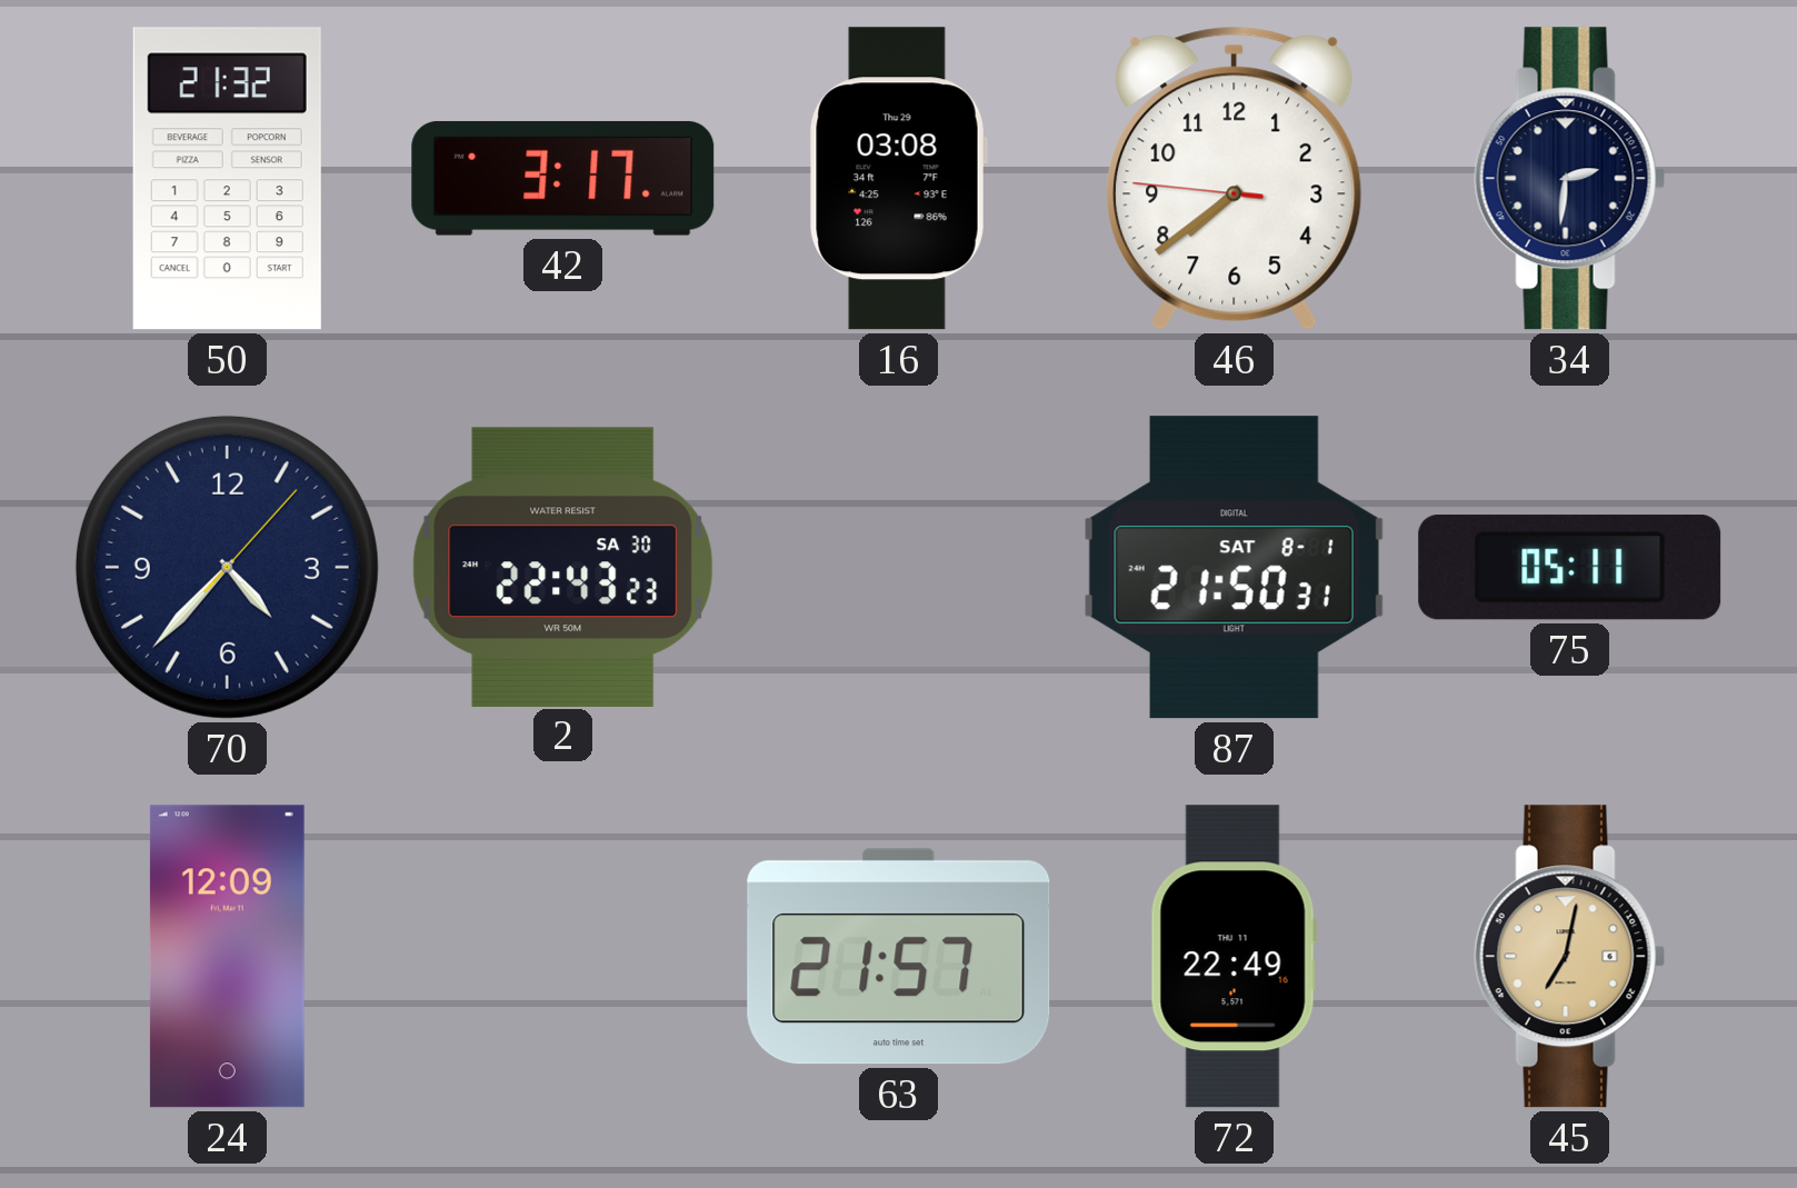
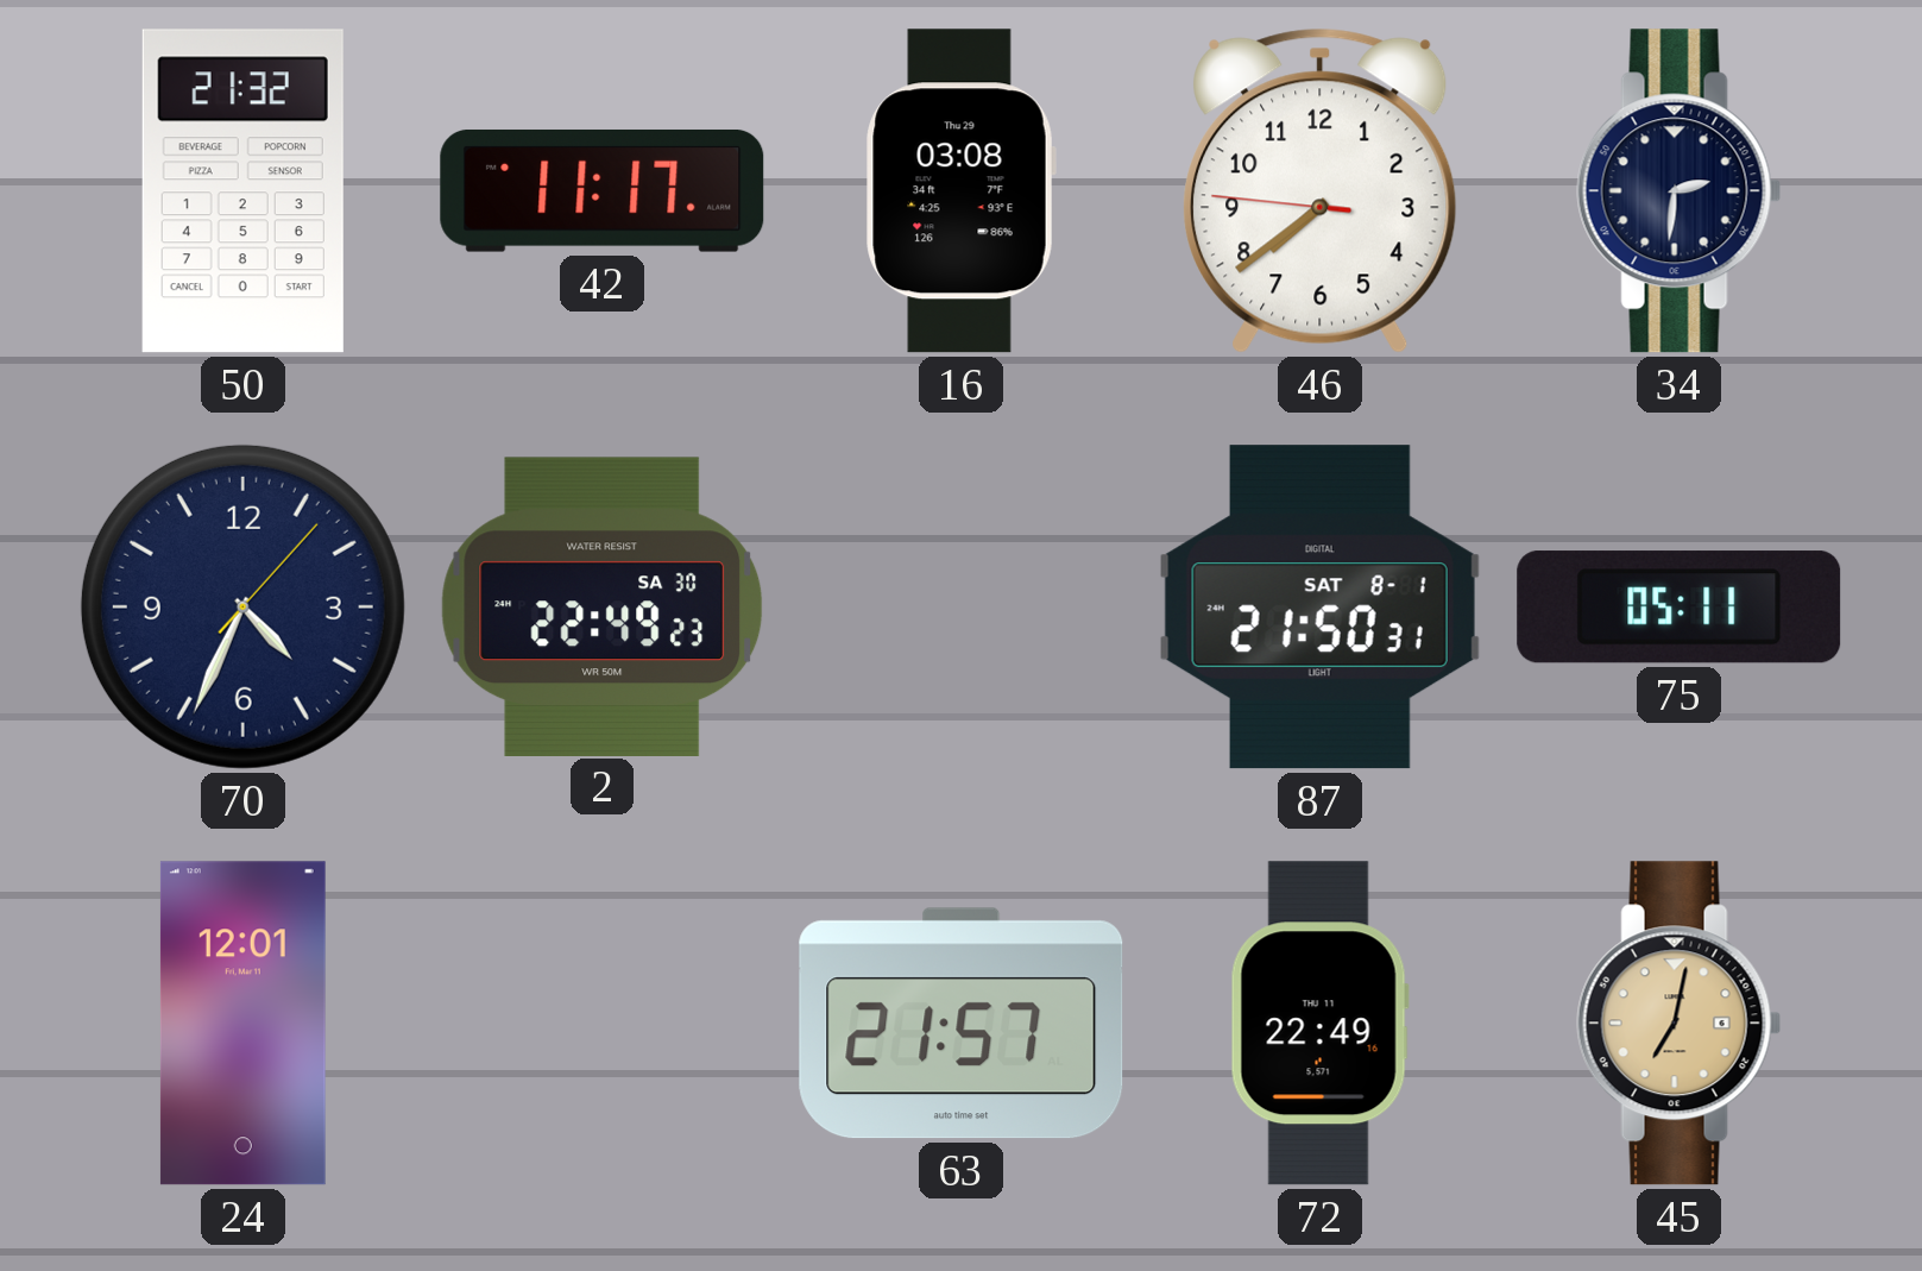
42: 3:17 -> 11:17 (603, 190)
70: 4:37 -> 4:34 (242, 606)
2: 22:43 -> 22:49 (603, 606)
24: 12:09 -> 12:01 (242, 1024)
